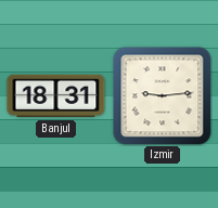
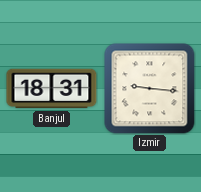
Izmir: 9:14 -> 9:16 (150, 89)
